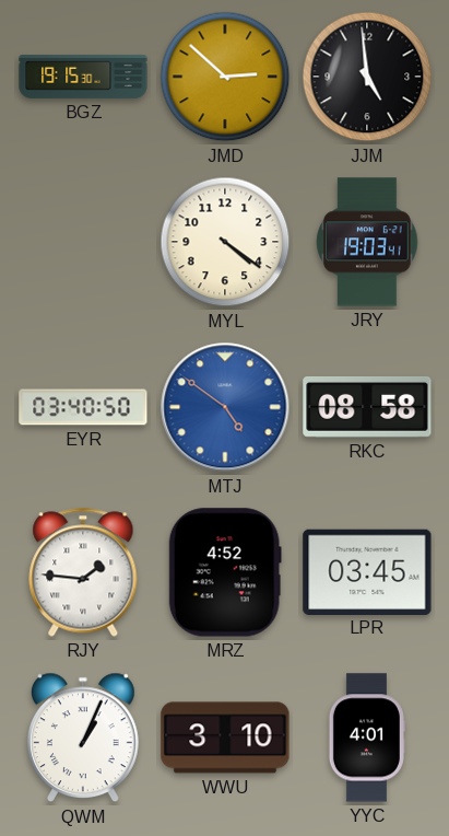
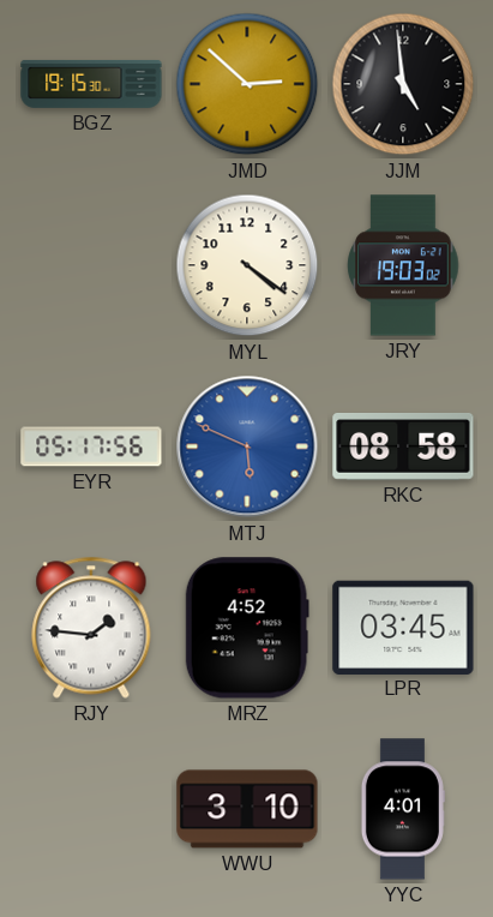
JRY: 19:03:41 -> 19:03:02 (403, 265)
EYR: 03:40 -> 05:17 (91, 446)
MTJ: 4:51 -> 5:49 (247, 446)
QWM: 1:04 -> none (84, 738)
